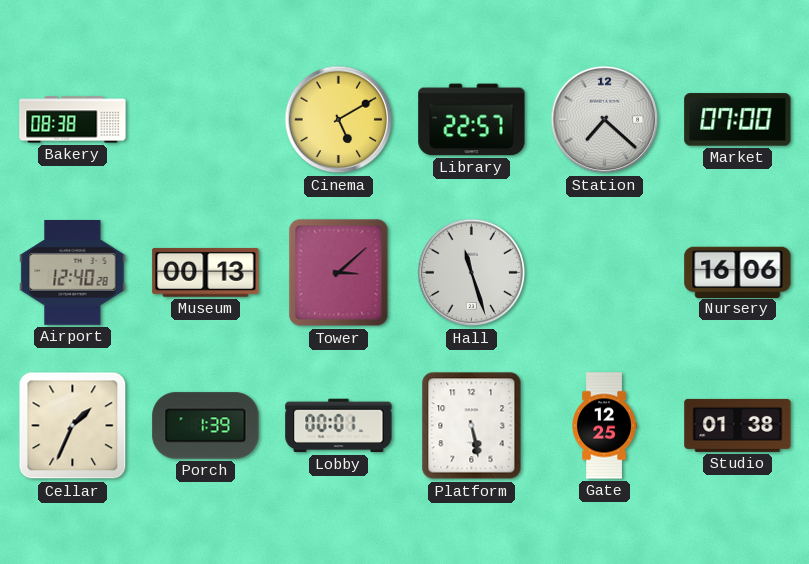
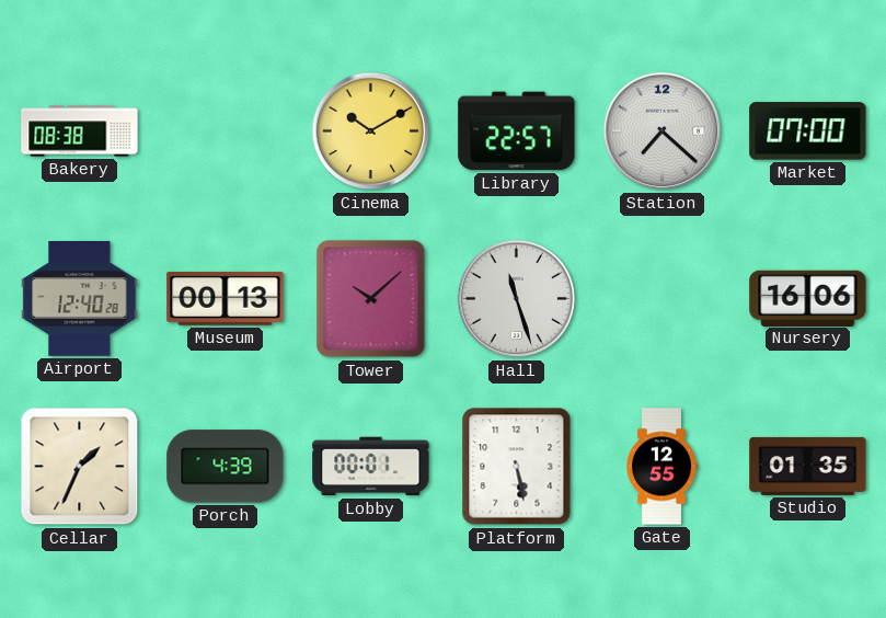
Cinema: 5:10 -> 10:10 (371, 131)
Tower: 3:08 -> 10:08 (371, 299)
Porch: 1:39 -> 4:39 (226, 467)
Gate: 12:25 -> 12:55 (661, 467)
Studio: 01:38 -> 01:35 (808, 466)
